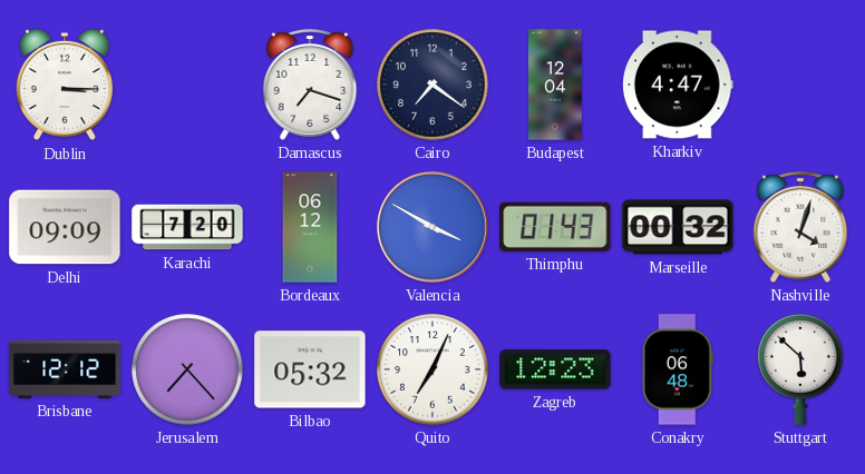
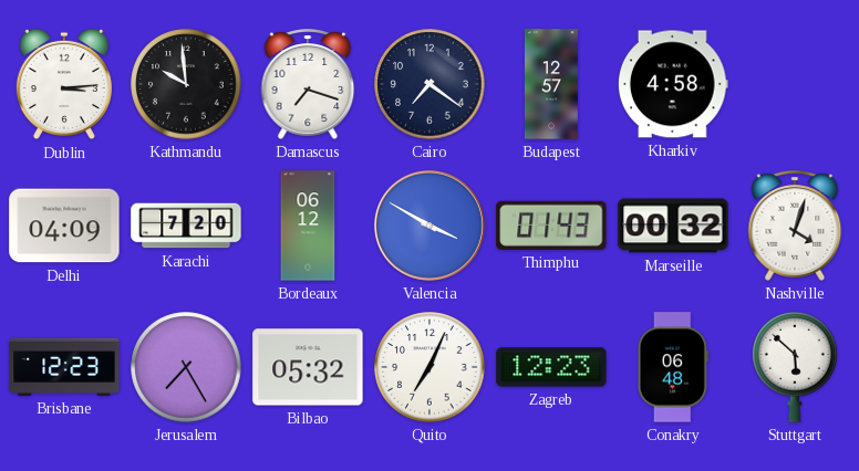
Dublin: 3:15 -> 3:14 (64, 84)
Kathmandu: none -> 9:59 (186, 84)
Budapest: 12:04 -> 12:57 (551, 84)
Kharkiv: 4:47 -> 4:58 (673, 84)
Delhi: 09:09 -> 04:09 (64, 226)
Brisbane: 12:12 -> 12:23 (64, 367)
Jerusalem: 7:23 -> 7:25 (186, 367)
